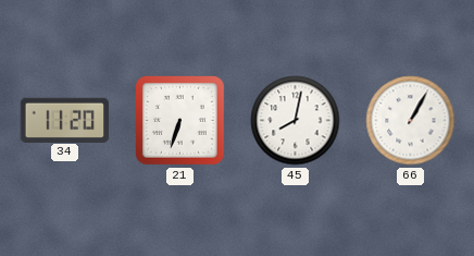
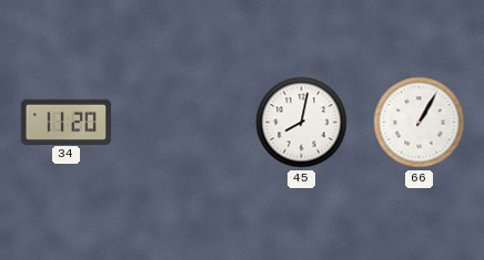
21: 6:33 -> none (180, 121)
